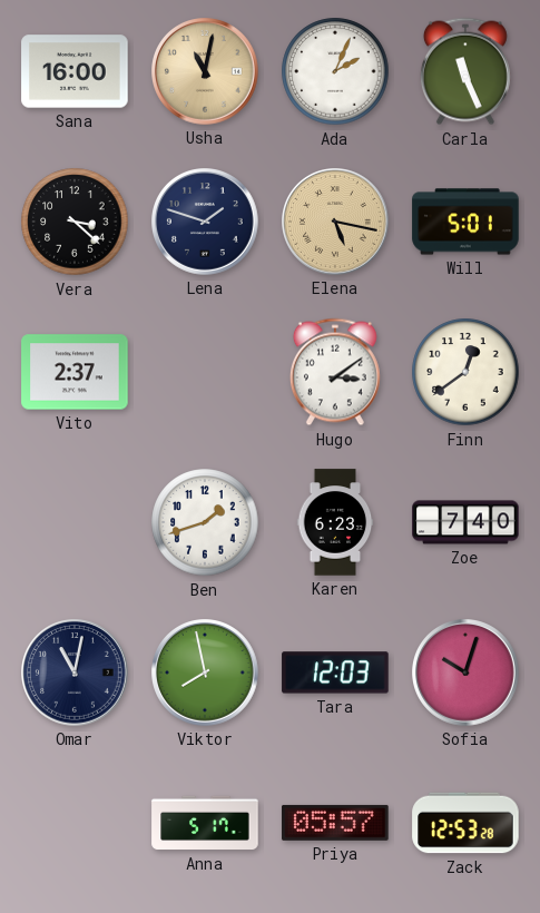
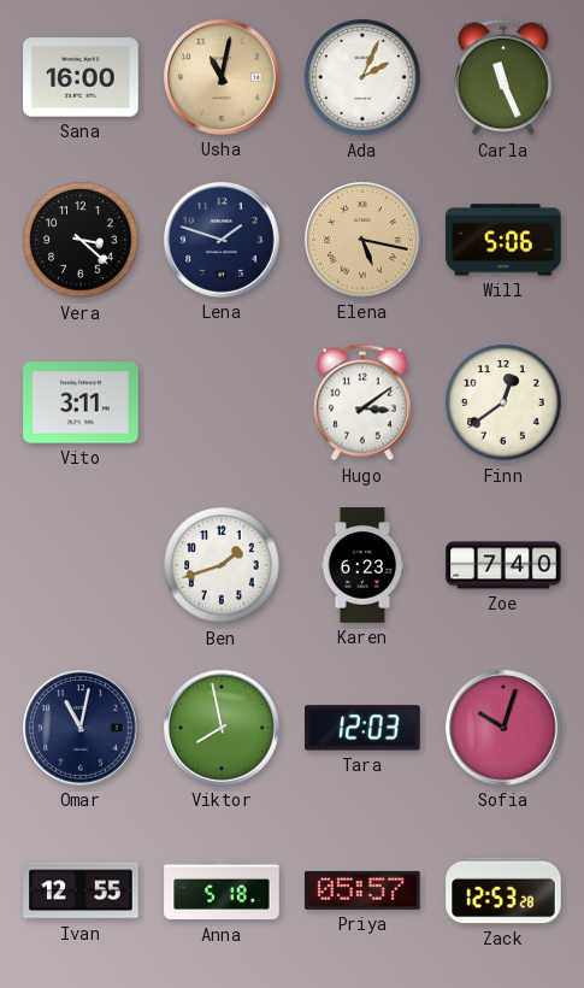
Will: 5:01 -> 5:06 (503, 240)
Vito: 2:37 -> 3:11 (81, 402)
Ivan: none -> 12:55 (81, 890)
Anna: 5:17 -> 5:18 (222, 890)
